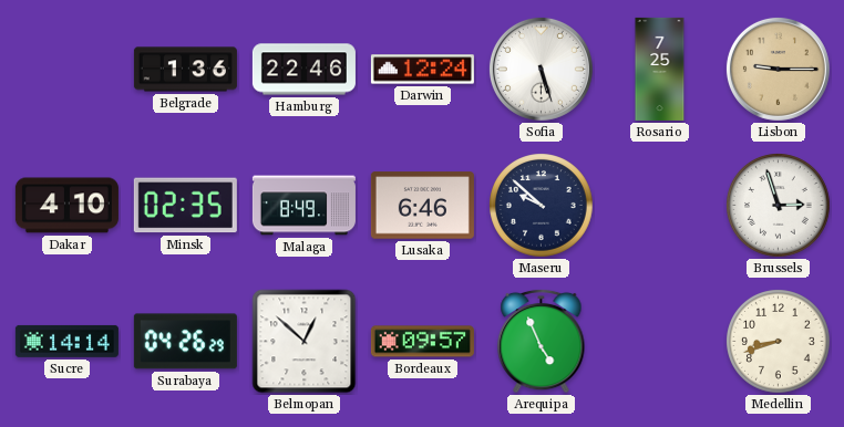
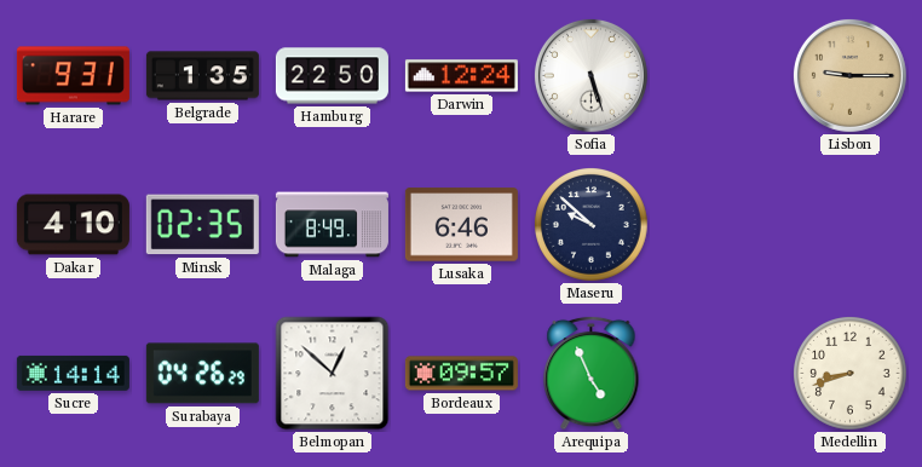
Harare: none -> 9:31 (73, 76)
Belgrade: 1:36 -> 1:35 (202, 76)
Hamburg: 22:46 -> 22:50 (332, 76)
Rosario: 7:25 -> none (660, 69)
Brussels: 2:57 -> none (779, 206)
